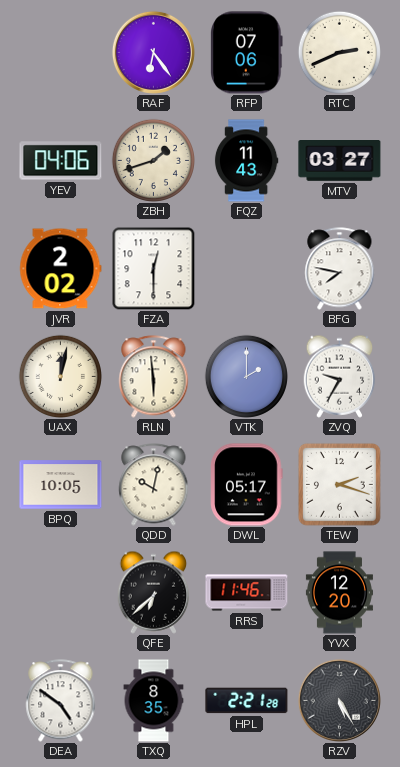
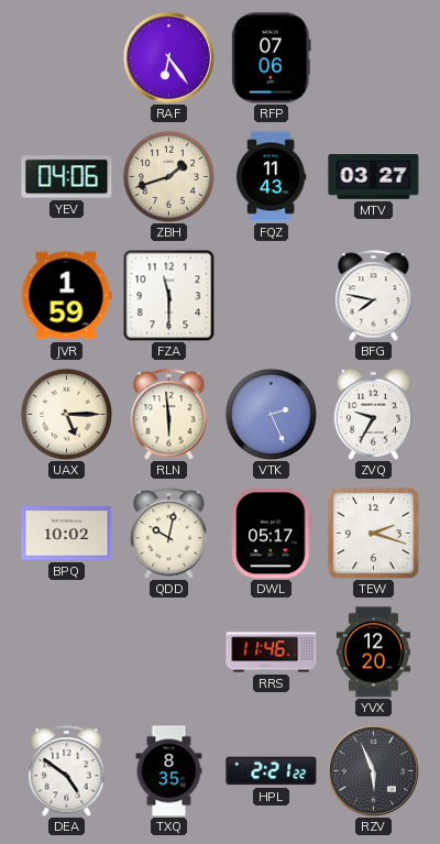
RTC: 2:41 -> none (339, 52)
JVR: 2:02 -> 1:59 (67, 296)
FZA: 12:30 -> 11:30 (168, 295)
UAX: 12:02 -> 5:15 (66, 414)
VTK: 2:00 -> 2:26 (271, 414)
BPQ: 10:05 -> 10:02 (67, 534)
QFE: 6:38 -> none (154, 592)
HPL: 2:21:28 -> 2:21:22 (272, 771)
RZV: 5:25 -> 5:56 (373, 770)
